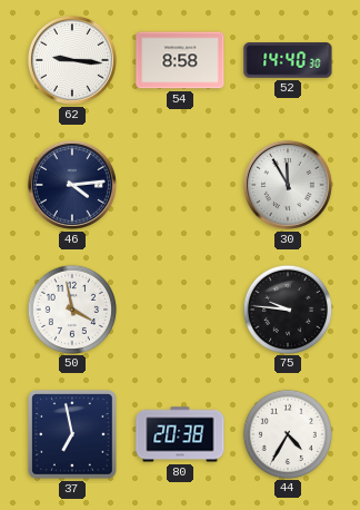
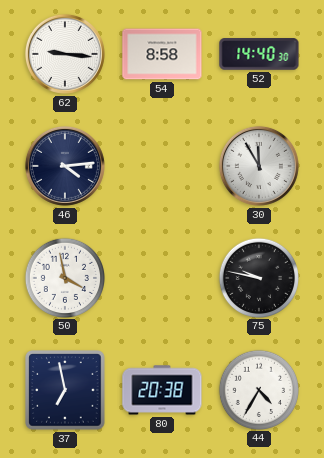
75: 9:46 -> 9:47 (258, 277)
